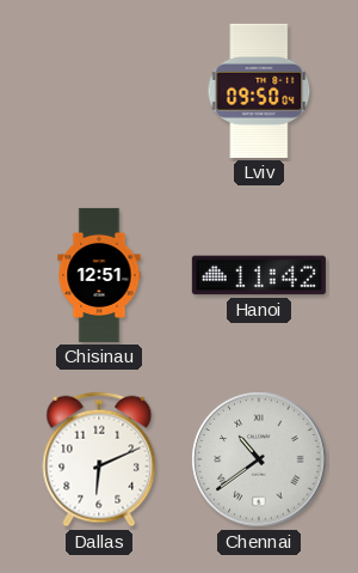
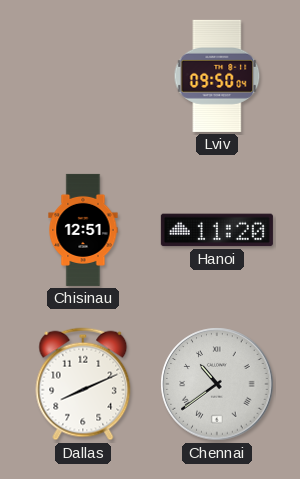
Hanoi: 11:42 -> 11:20 (217, 230)
Dallas: 6:11 -> 8:11 (83, 384)
